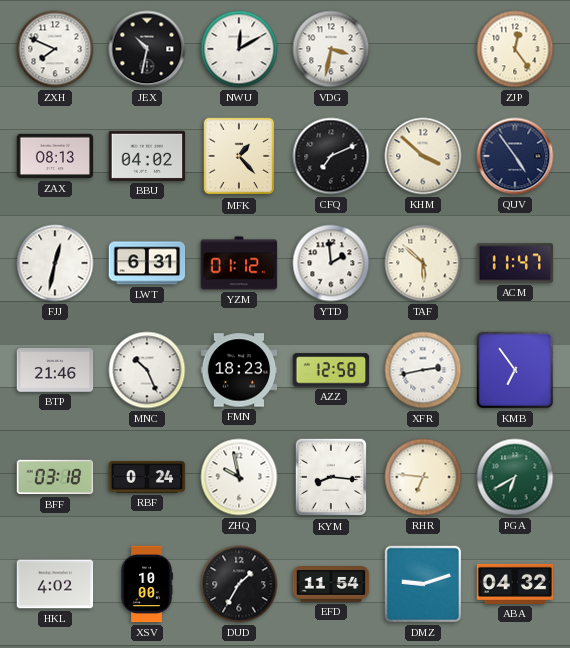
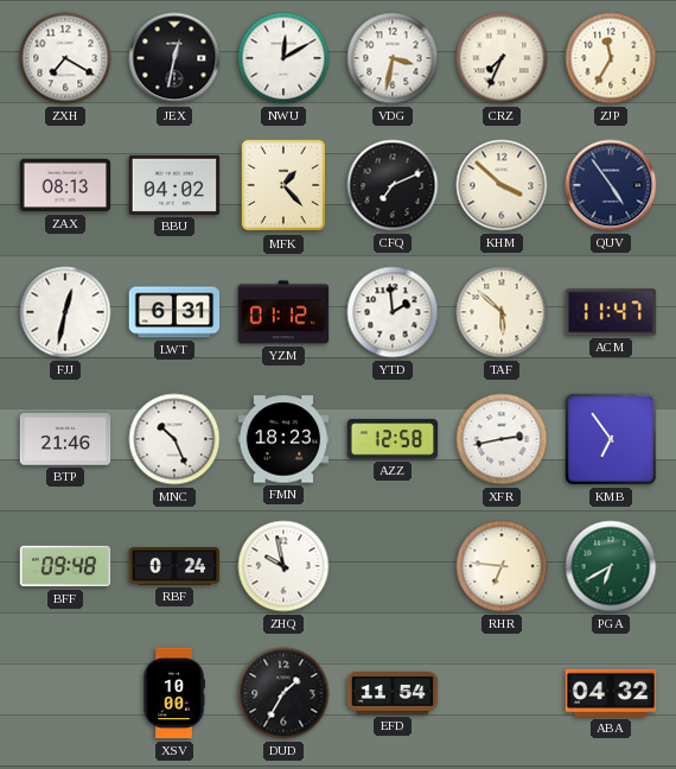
ZXH: 7:49 -> 7:20 (65, 58)
JEX: 10:32 -> 12:32 (174, 58)
CRZ: none -> 7:34 (502, 58)
ZJP: 12:24 -> 11:35 (611, 58)
BFF: 03:18 -> 09:48 (65, 566)
KYM: 8:16 -> none (331, 477)
HKL: 4:02 -> none (55, 584)
DMZ: 9:12 -> none (423, 584)
